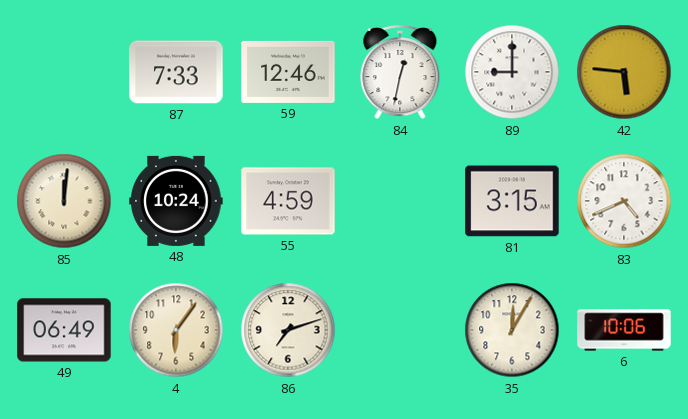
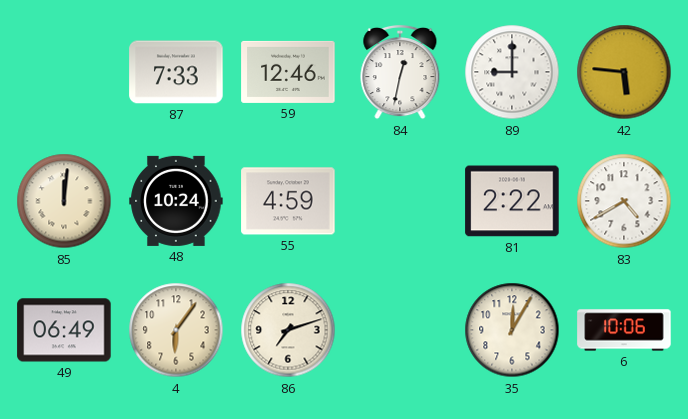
81: 3:15 -> 2:22 (512, 201)
83: 4:41 -> 4:40 (624, 201)
